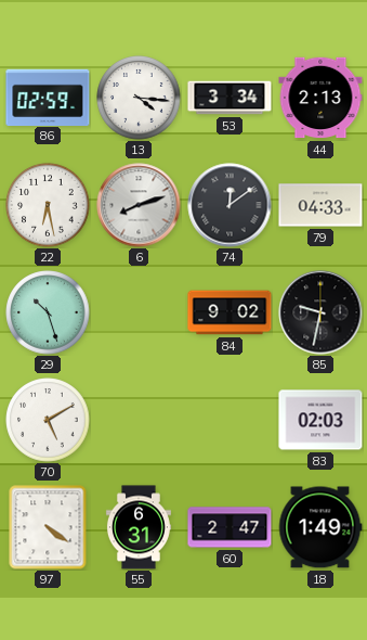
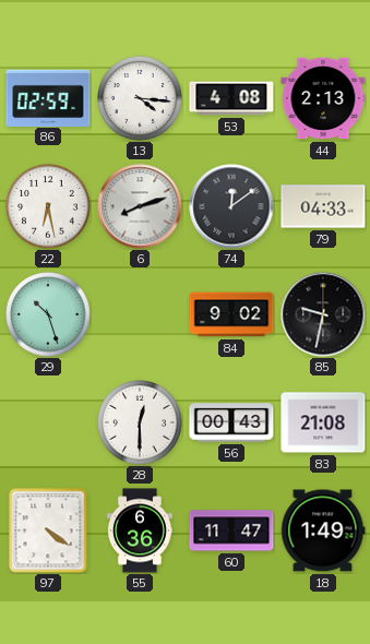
53: 3:34 -> 4:08 (231, 98)
70: 5:10 -> none (48, 420)
28: none -> 12:30 (140, 422)
56: none -> 00:43 (231, 422)
83: 02:03 -> 21:08 (323, 422)
55: 6:31 -> 6:36 (140, 530)
60: 2:47 -> 11:47 (231, 530)
